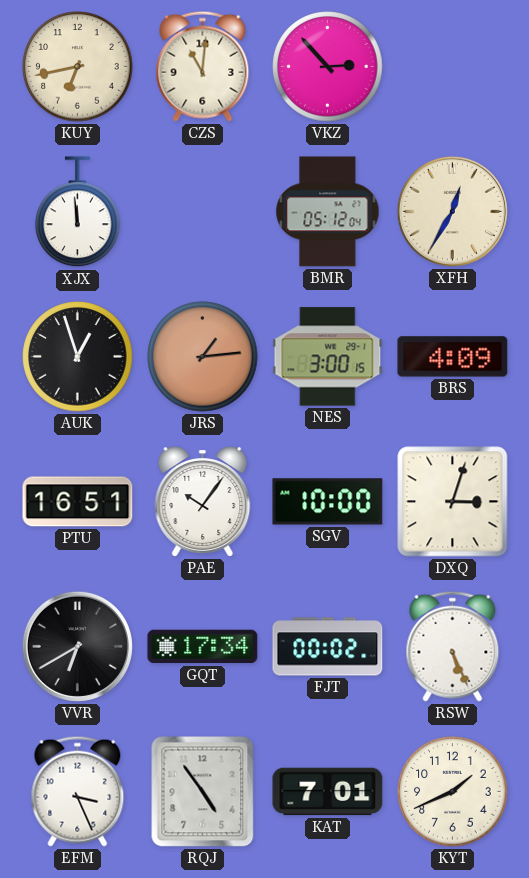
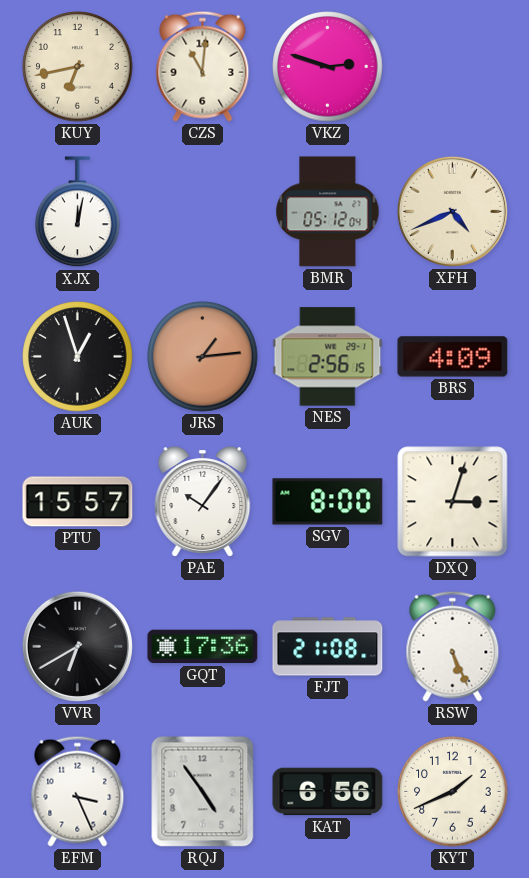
VKZ: 2:53 -> 2:48 (328, 67)
XJX: 11:59 -> 12:02 (78, 212)
XFH: 12:35 -> 4:41 (452, 211)
NES: 3:00 -> 2:56 (328, 357)
PTU: 16:51 -> 15:57 (78, 502)
SGV: 10:00 -> 8:00 (328, 502)
GQT: 17:34 -> 17:36 (203, 647)
FJT: 00:02 -> 21:08 (328, 647)
KAT: 7:01 -> 6:56 (328, 792)
